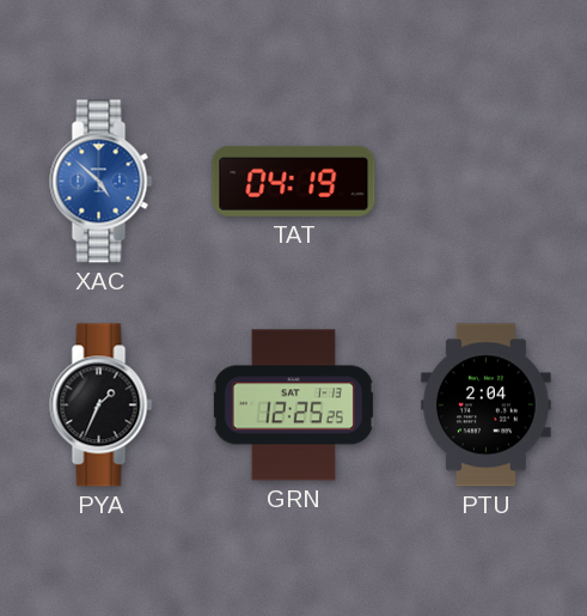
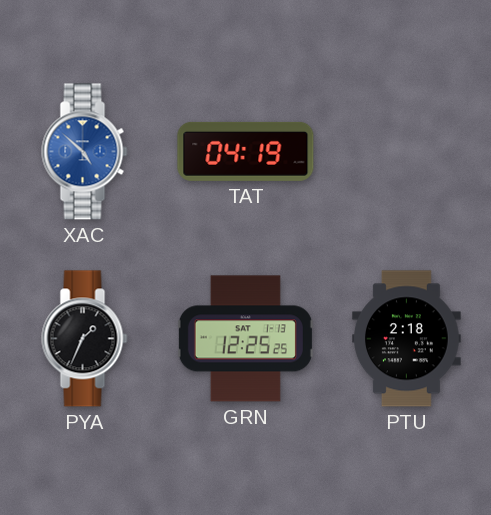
PTU: 2:04 -> 2:18 (407, 339)
